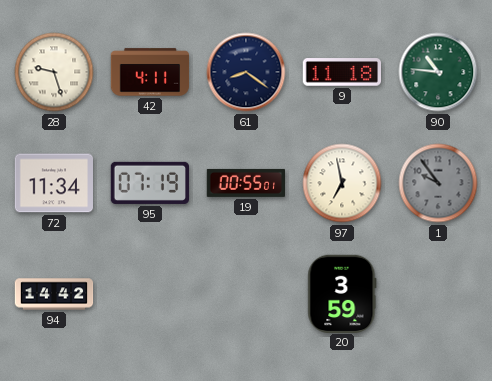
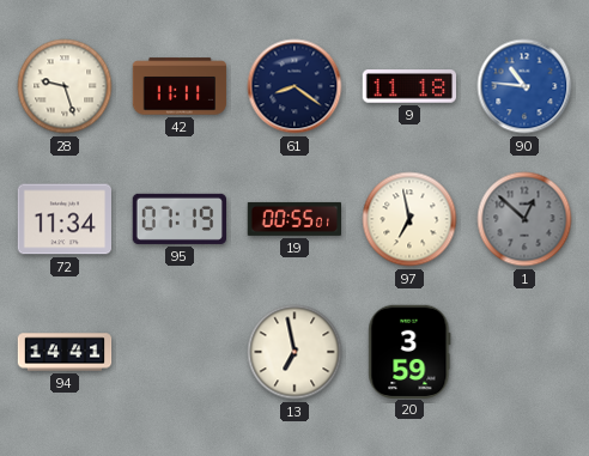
42: 4:11 -> 11:11 (180, 86)
90 dial: green -> blue (524, 86)
1: 9:54 -> 12:52 (524, 219)
94: 14:42 -> 14:41 (65, 352)
13: none -> 6:58 (294, 352)
